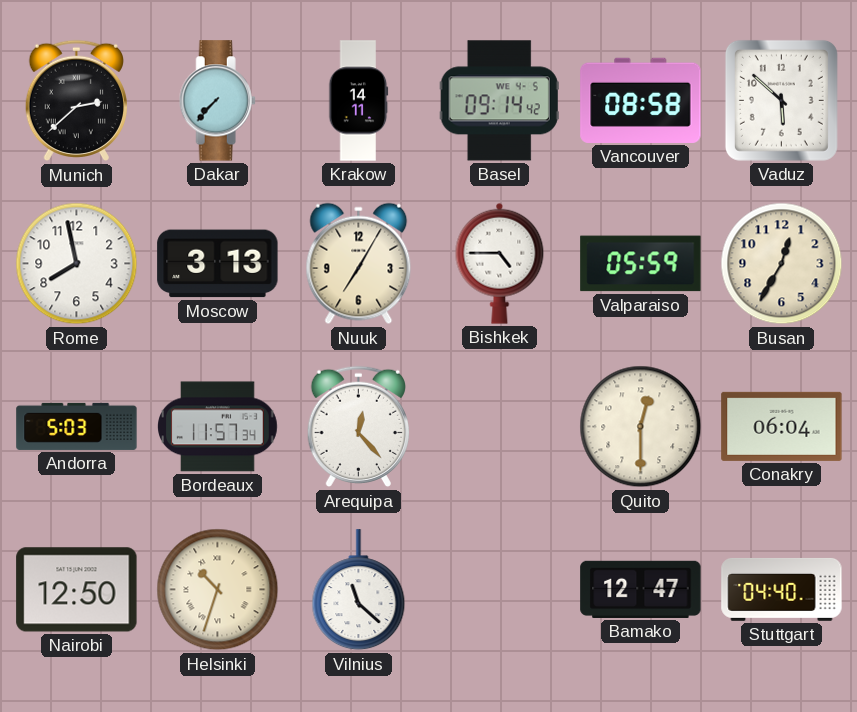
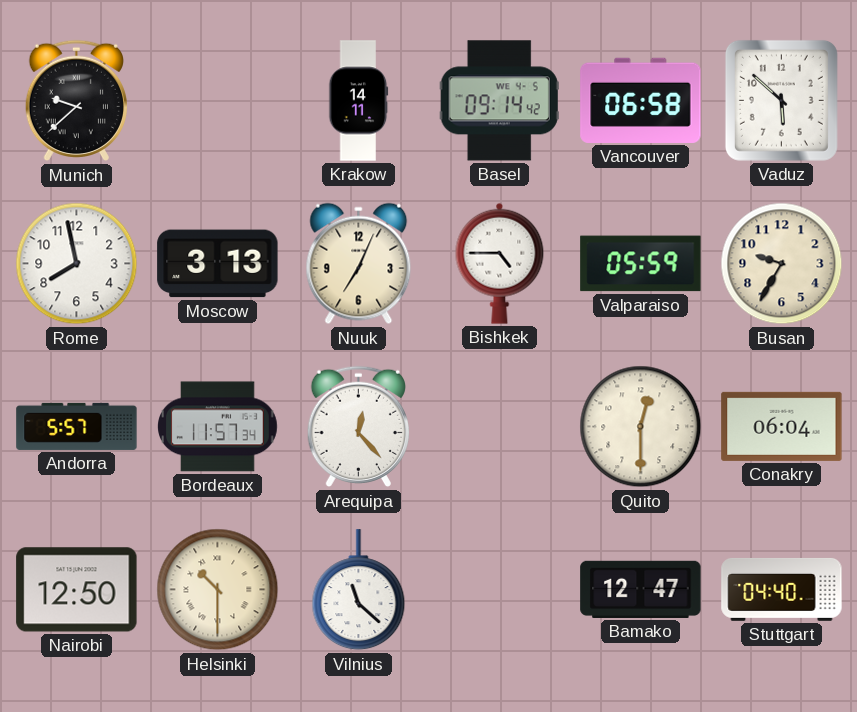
Munich: 2:38 -> 9:38 (76, 101)
Dakar: 7:37 -> none (217, 101)
Vancouver: 08:58 -> 06:58 (641, 100)
Nuuk: 7:05 -> 7:04 (359, 264)
Busan: 12:35 -> 9:35 (782, 264)
Andorra: 5:03 -> 5:57 (77, 426)
Helsinki: 10:33 -> 10:30 (218, 590)
